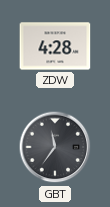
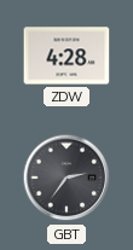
GBT: 11:36 -> 2:36 (66, 178)
